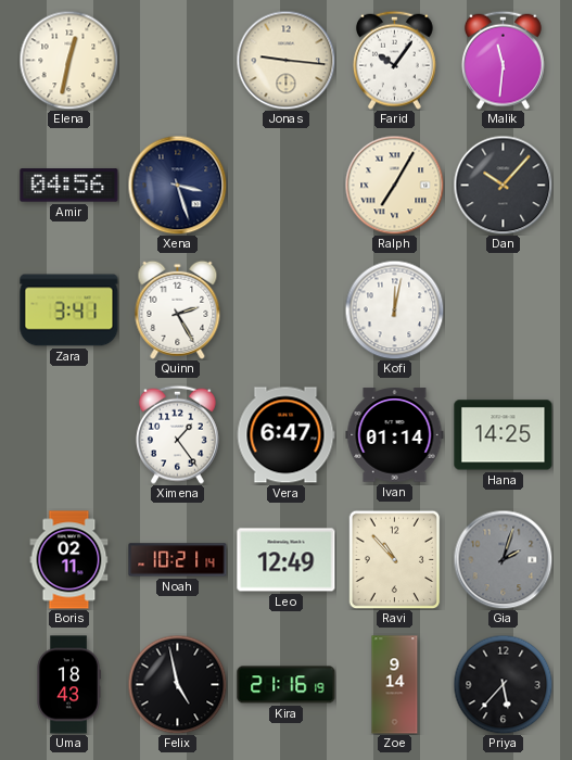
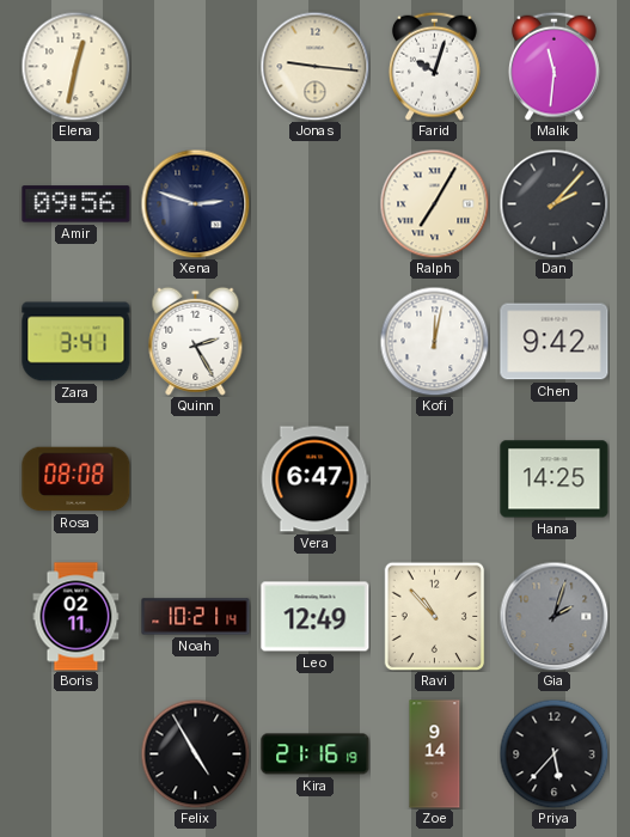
Farid: 10:06 -> 10:03 (434, 66)
Amir: 04:56 -> 09:56 (77, 204)
Xena: 3:27 -> 2:48 (195, 203)
Dan: 10:07 -> 2:07 (553, 203)
Chen: none -> 9:42 (555, 342)
Rosa: none -> 08:08 (77, 479)
Ximena: 1:24 -> none (177, 434)
Ivan: 01:14 -> none (395, 435)
Uma: 18:43 -> none (68, 685)
Felix: 4:58 -> 4:55 (195, 753)
